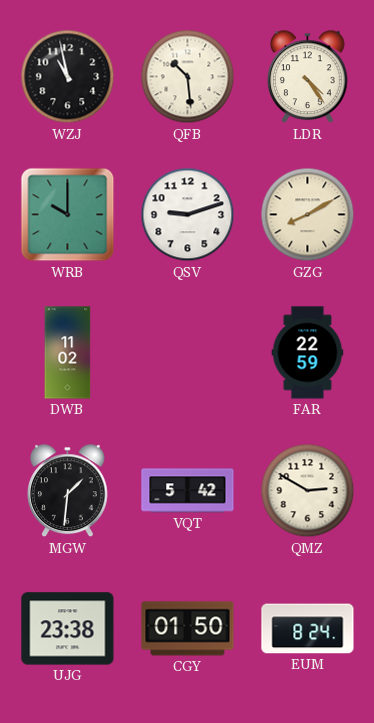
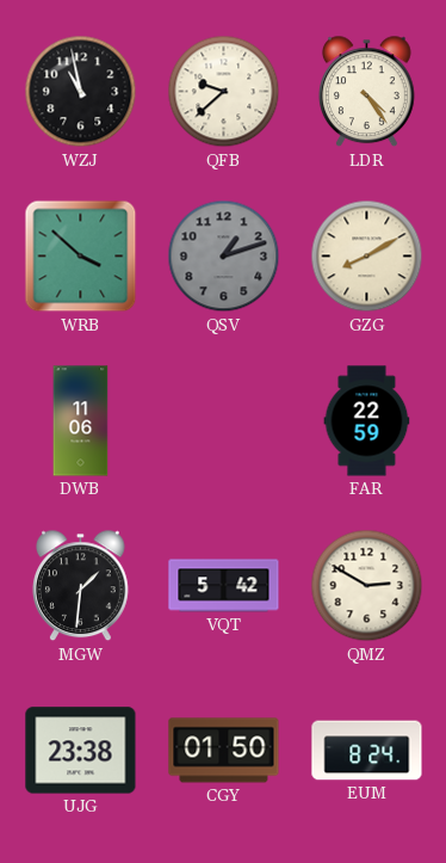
QFB: 10:29 -> 9:38 (224, 92)
WRB: 10:00 -> 3:52 (81, 257)
QSV: 9:12 -> 1:12 (224, 257)
QSV dial: white -> grey (224, 257)
DWB: 11:02 -> 11:06 (81, 421)
